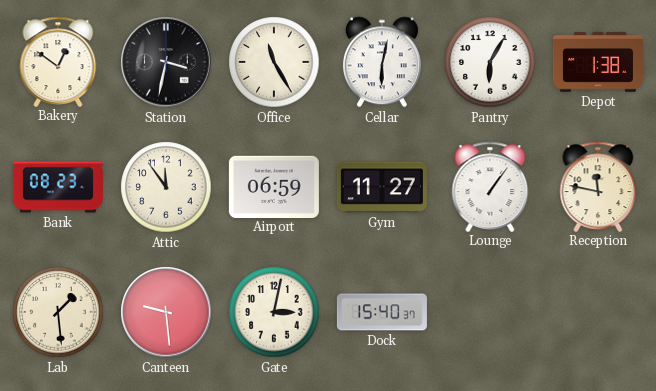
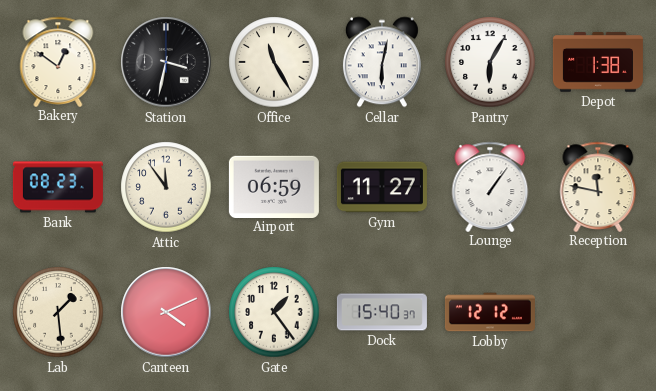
Canteen: 9:29 -> 4:11 (166, 312)
Gate: 3:02 -> 1:24 (274, 312)
Lobby: none -> 12:12 (490, 312)
